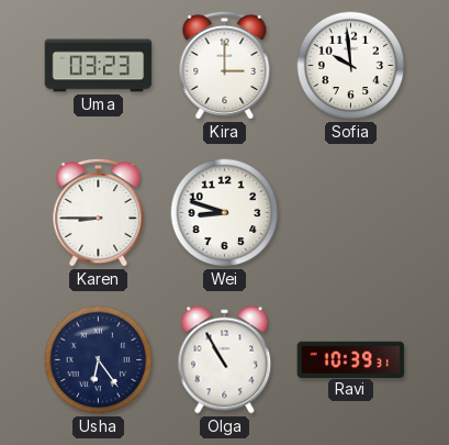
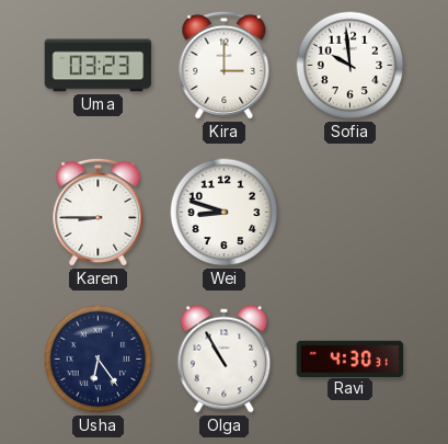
Ravi: 10:39 -> 4:30 (351, 358)
